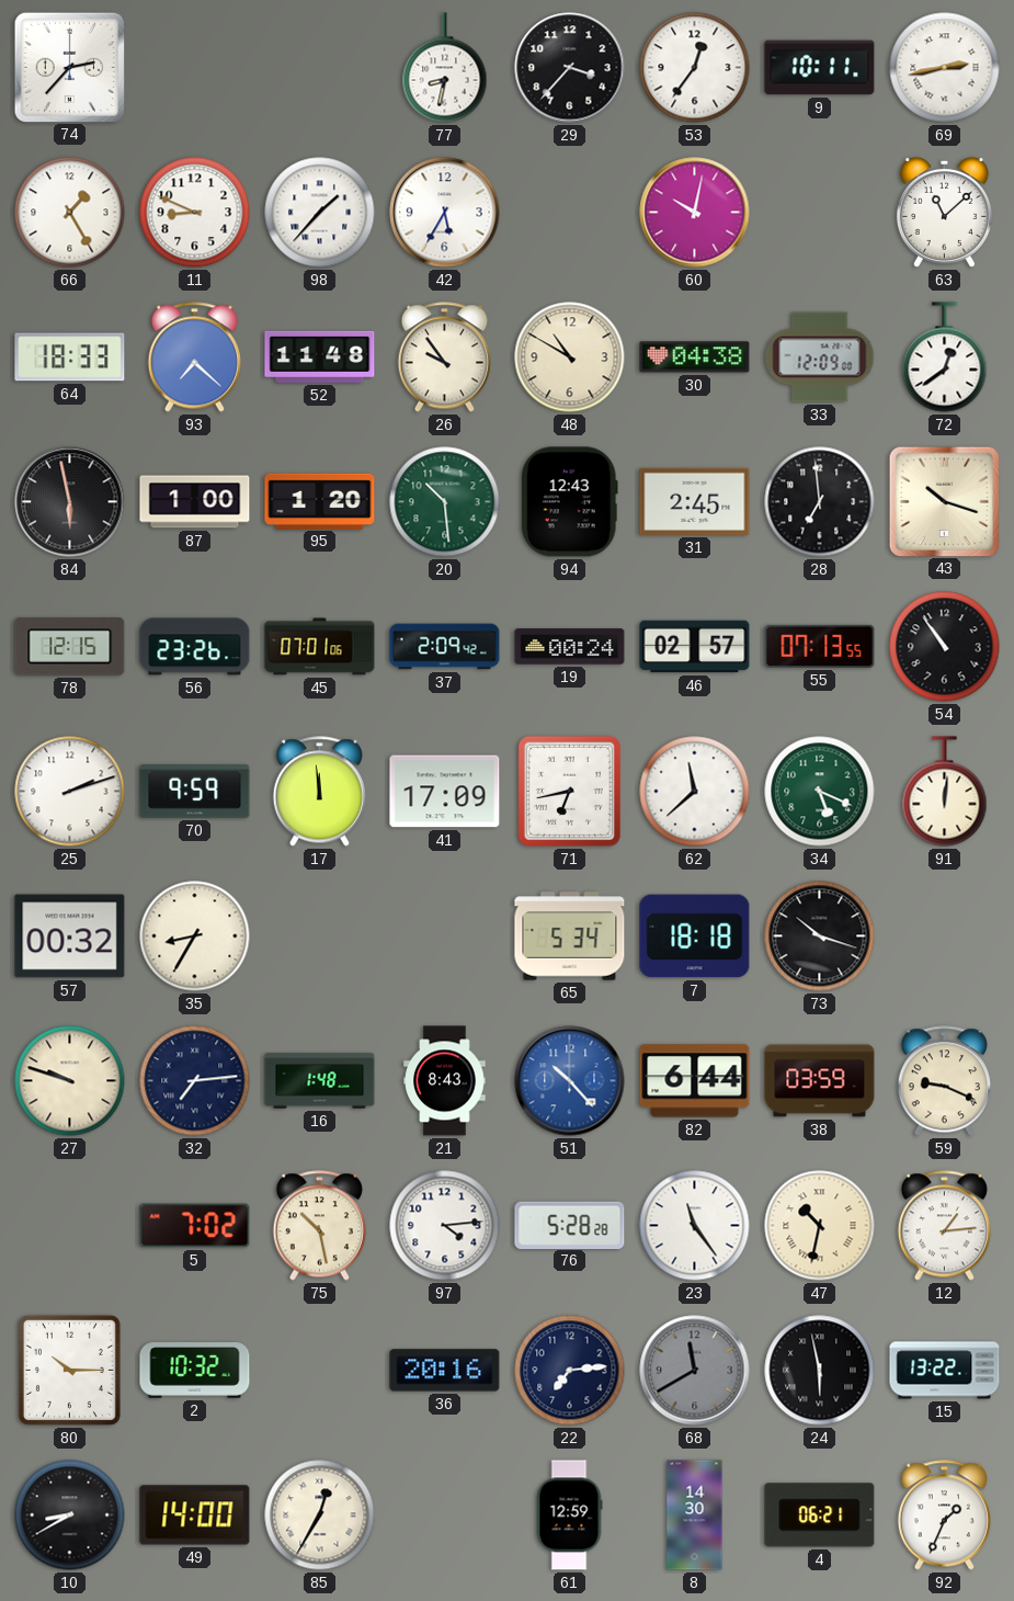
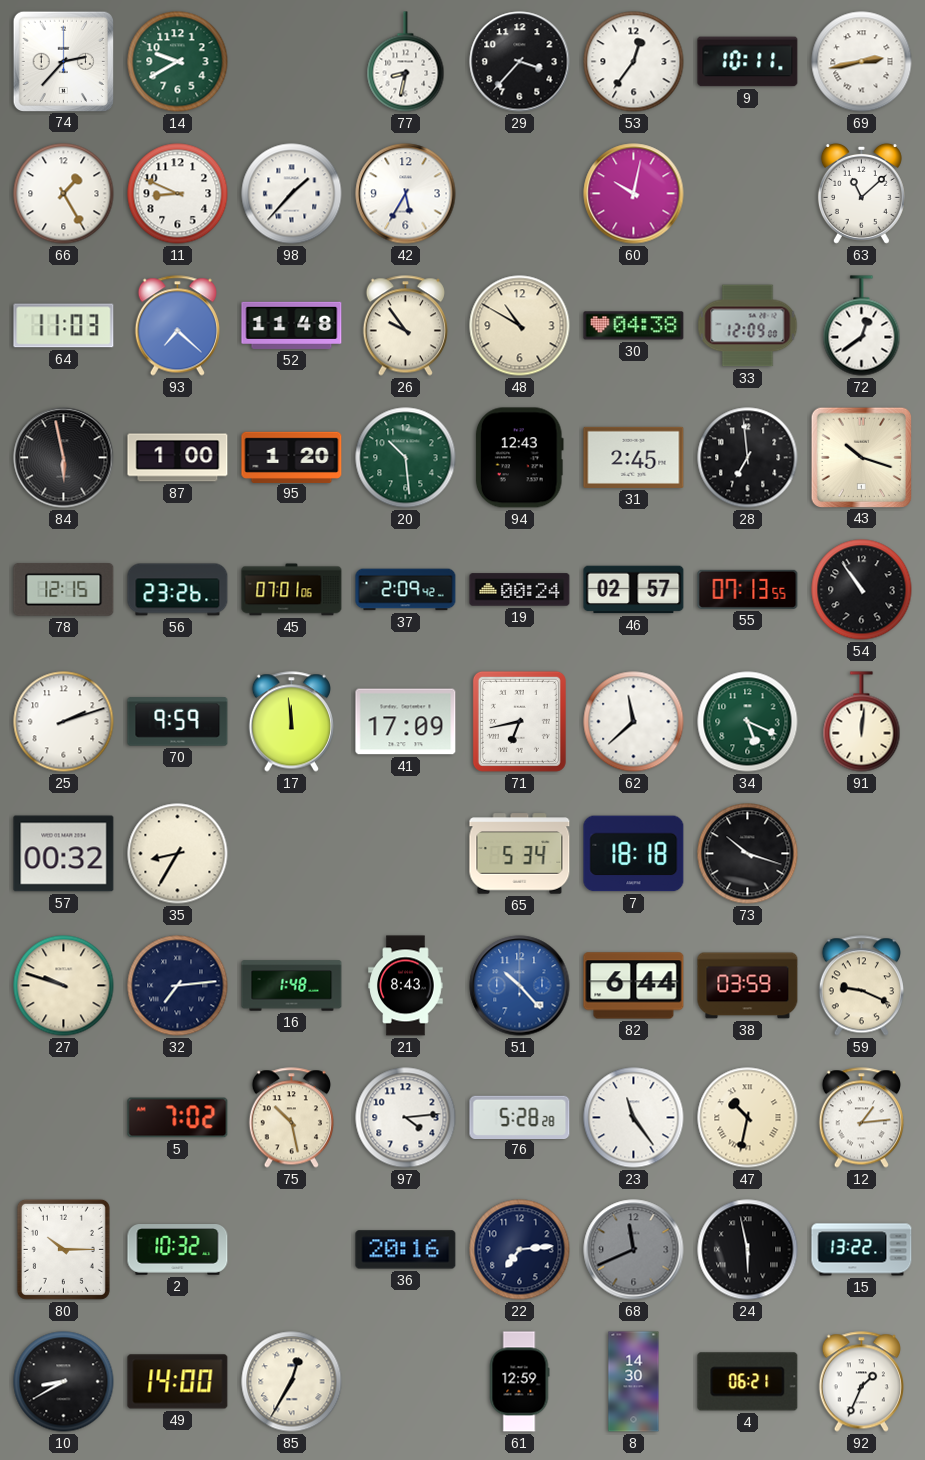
14: none -> 9:40 (178, 62)
64: 18:33 -> 11:03 (64, 326)
68: 11:40 -> 11:41 (634, 1250)
